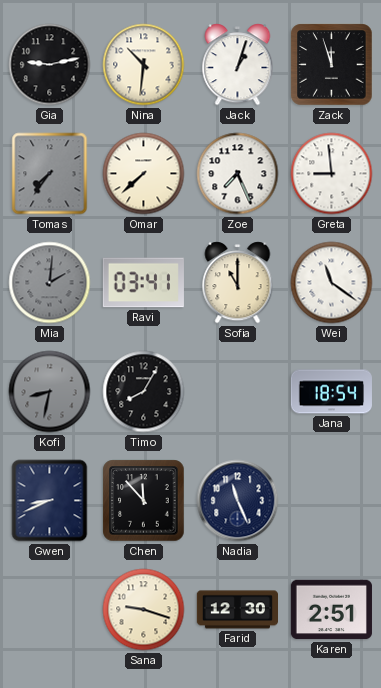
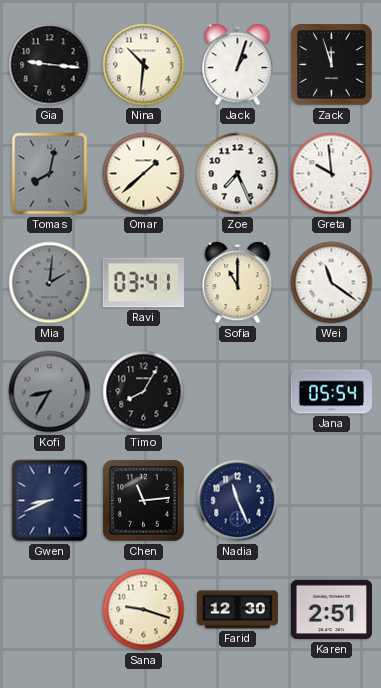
Gia: 9:13 -> 9:16 (50, 65)
Tomas: 7:36 -> 8:02 (50, 174)
Omar: 7:38 -> 1:38 (144, 174)
Greta: 8:59 -> 9:59 (332, 174)
Kofi: 8:32 -> 8:35 (50, 392)
Jana: 18:54 -> 05:54 (331, 392)
Chen: 11:53 -> 11:14 (144, 501)
